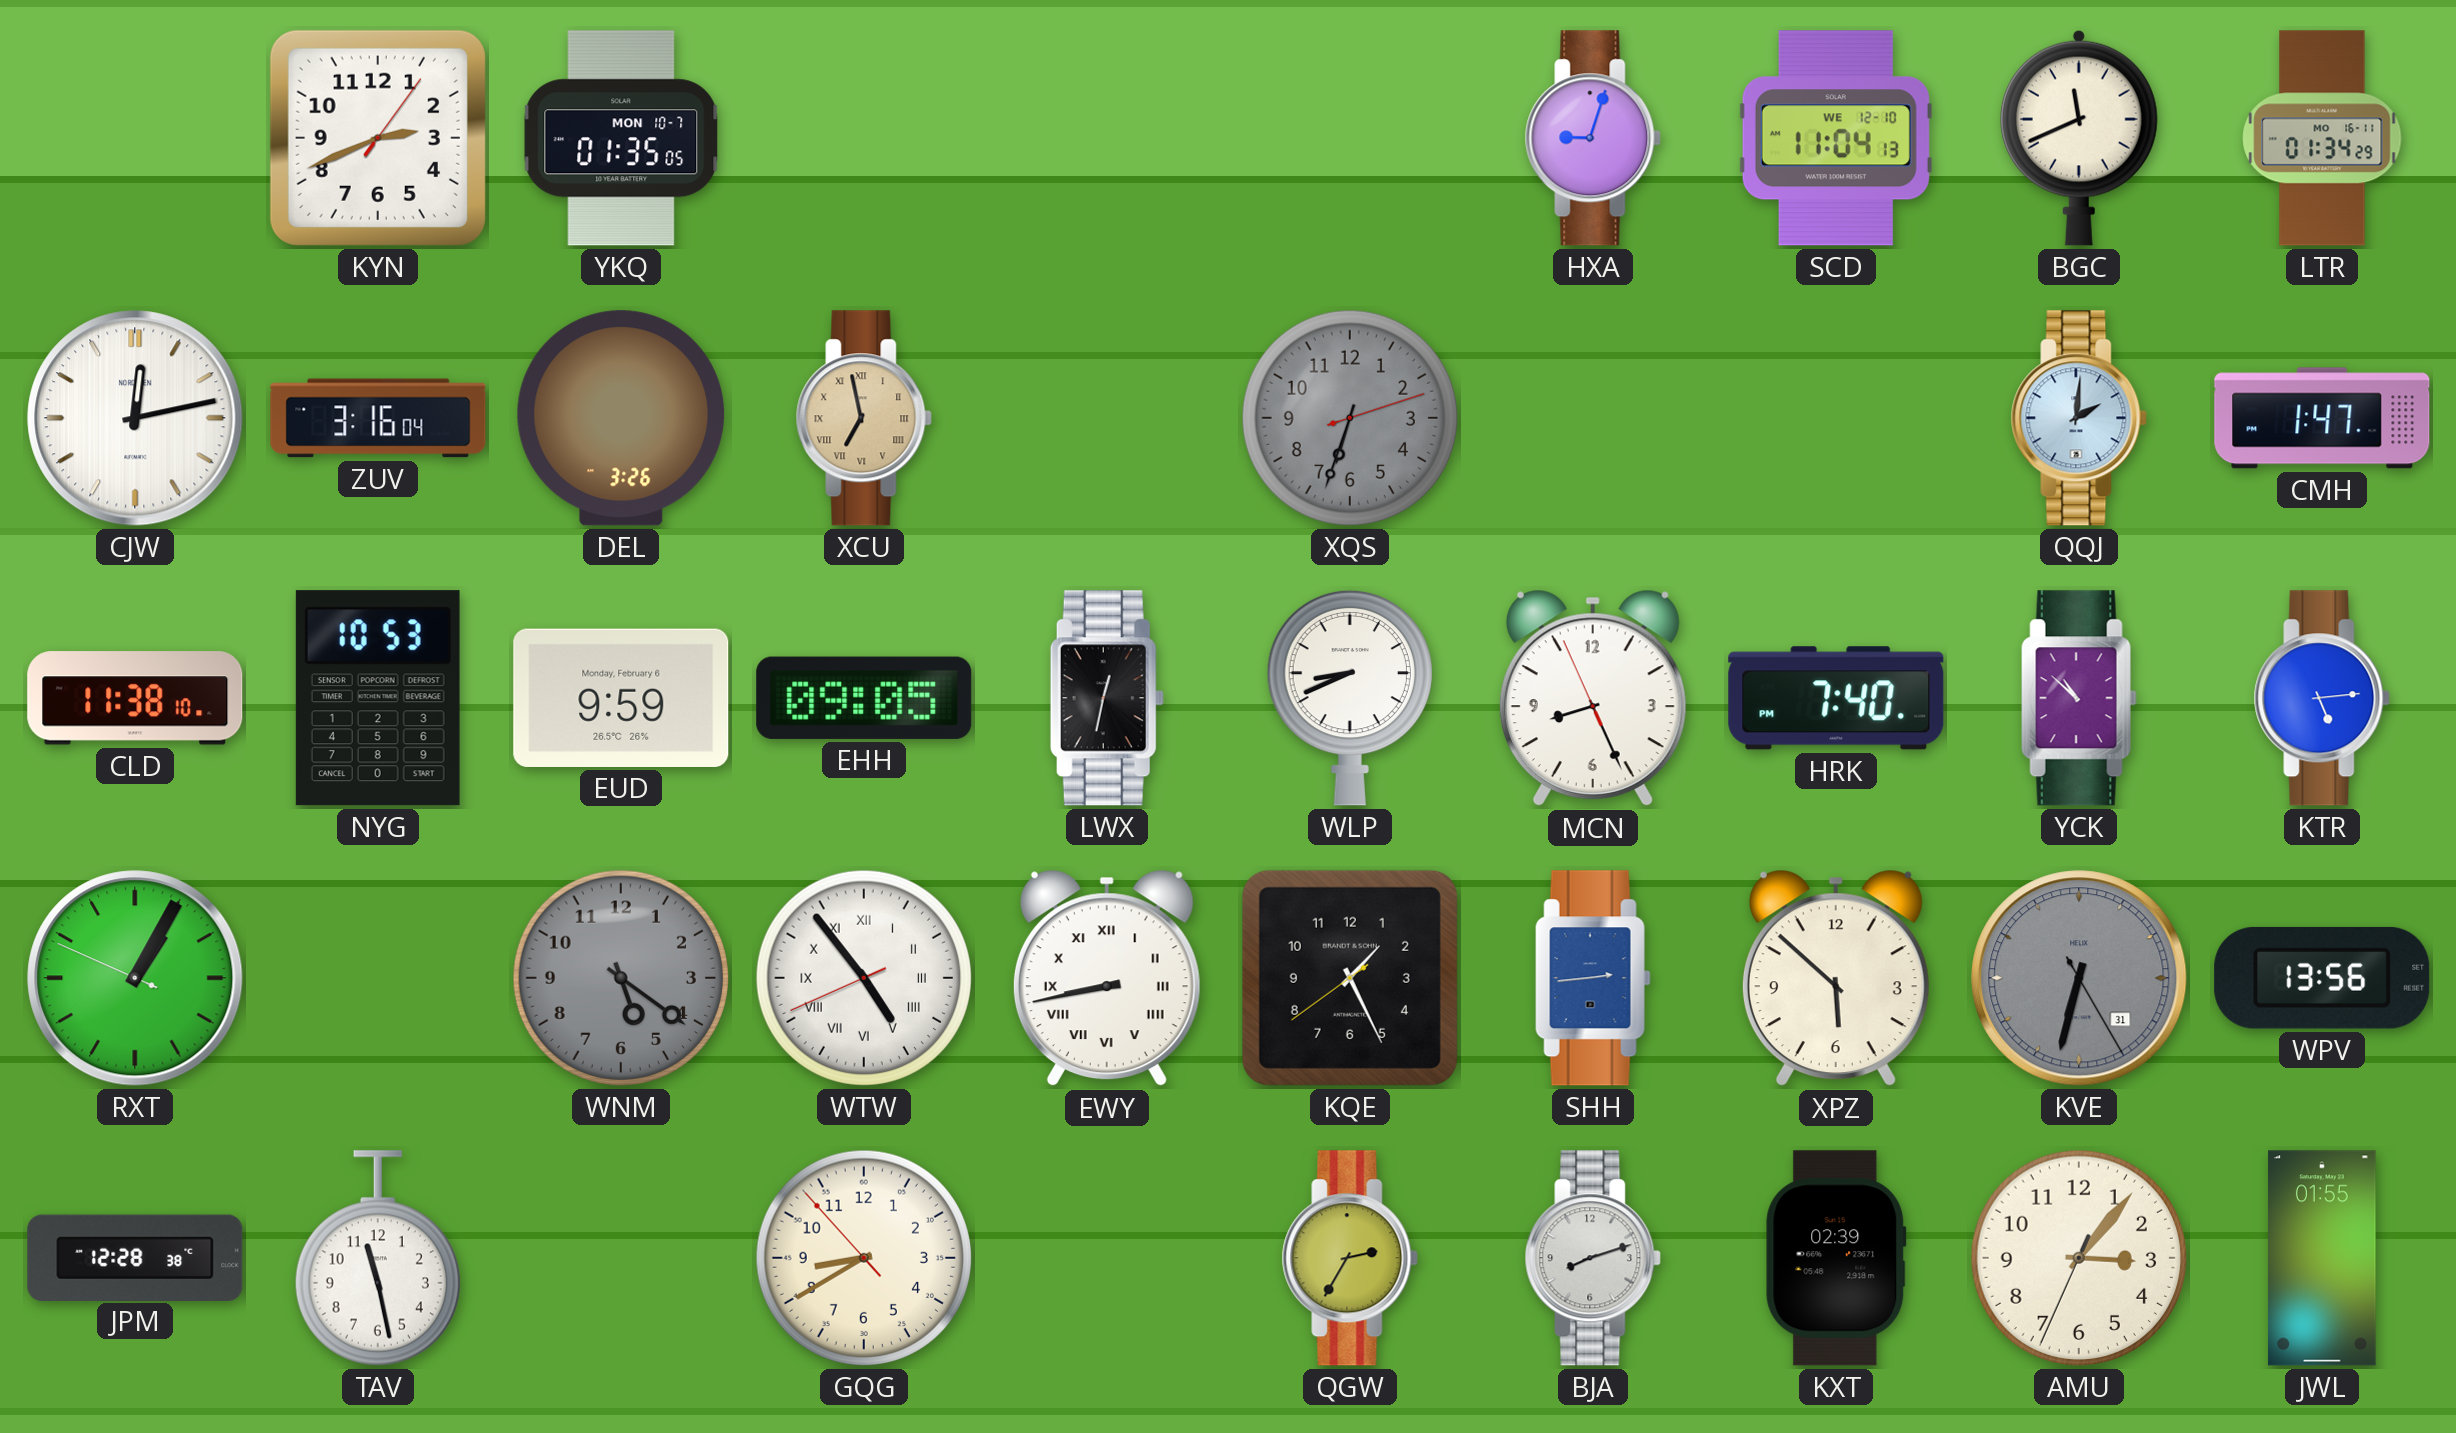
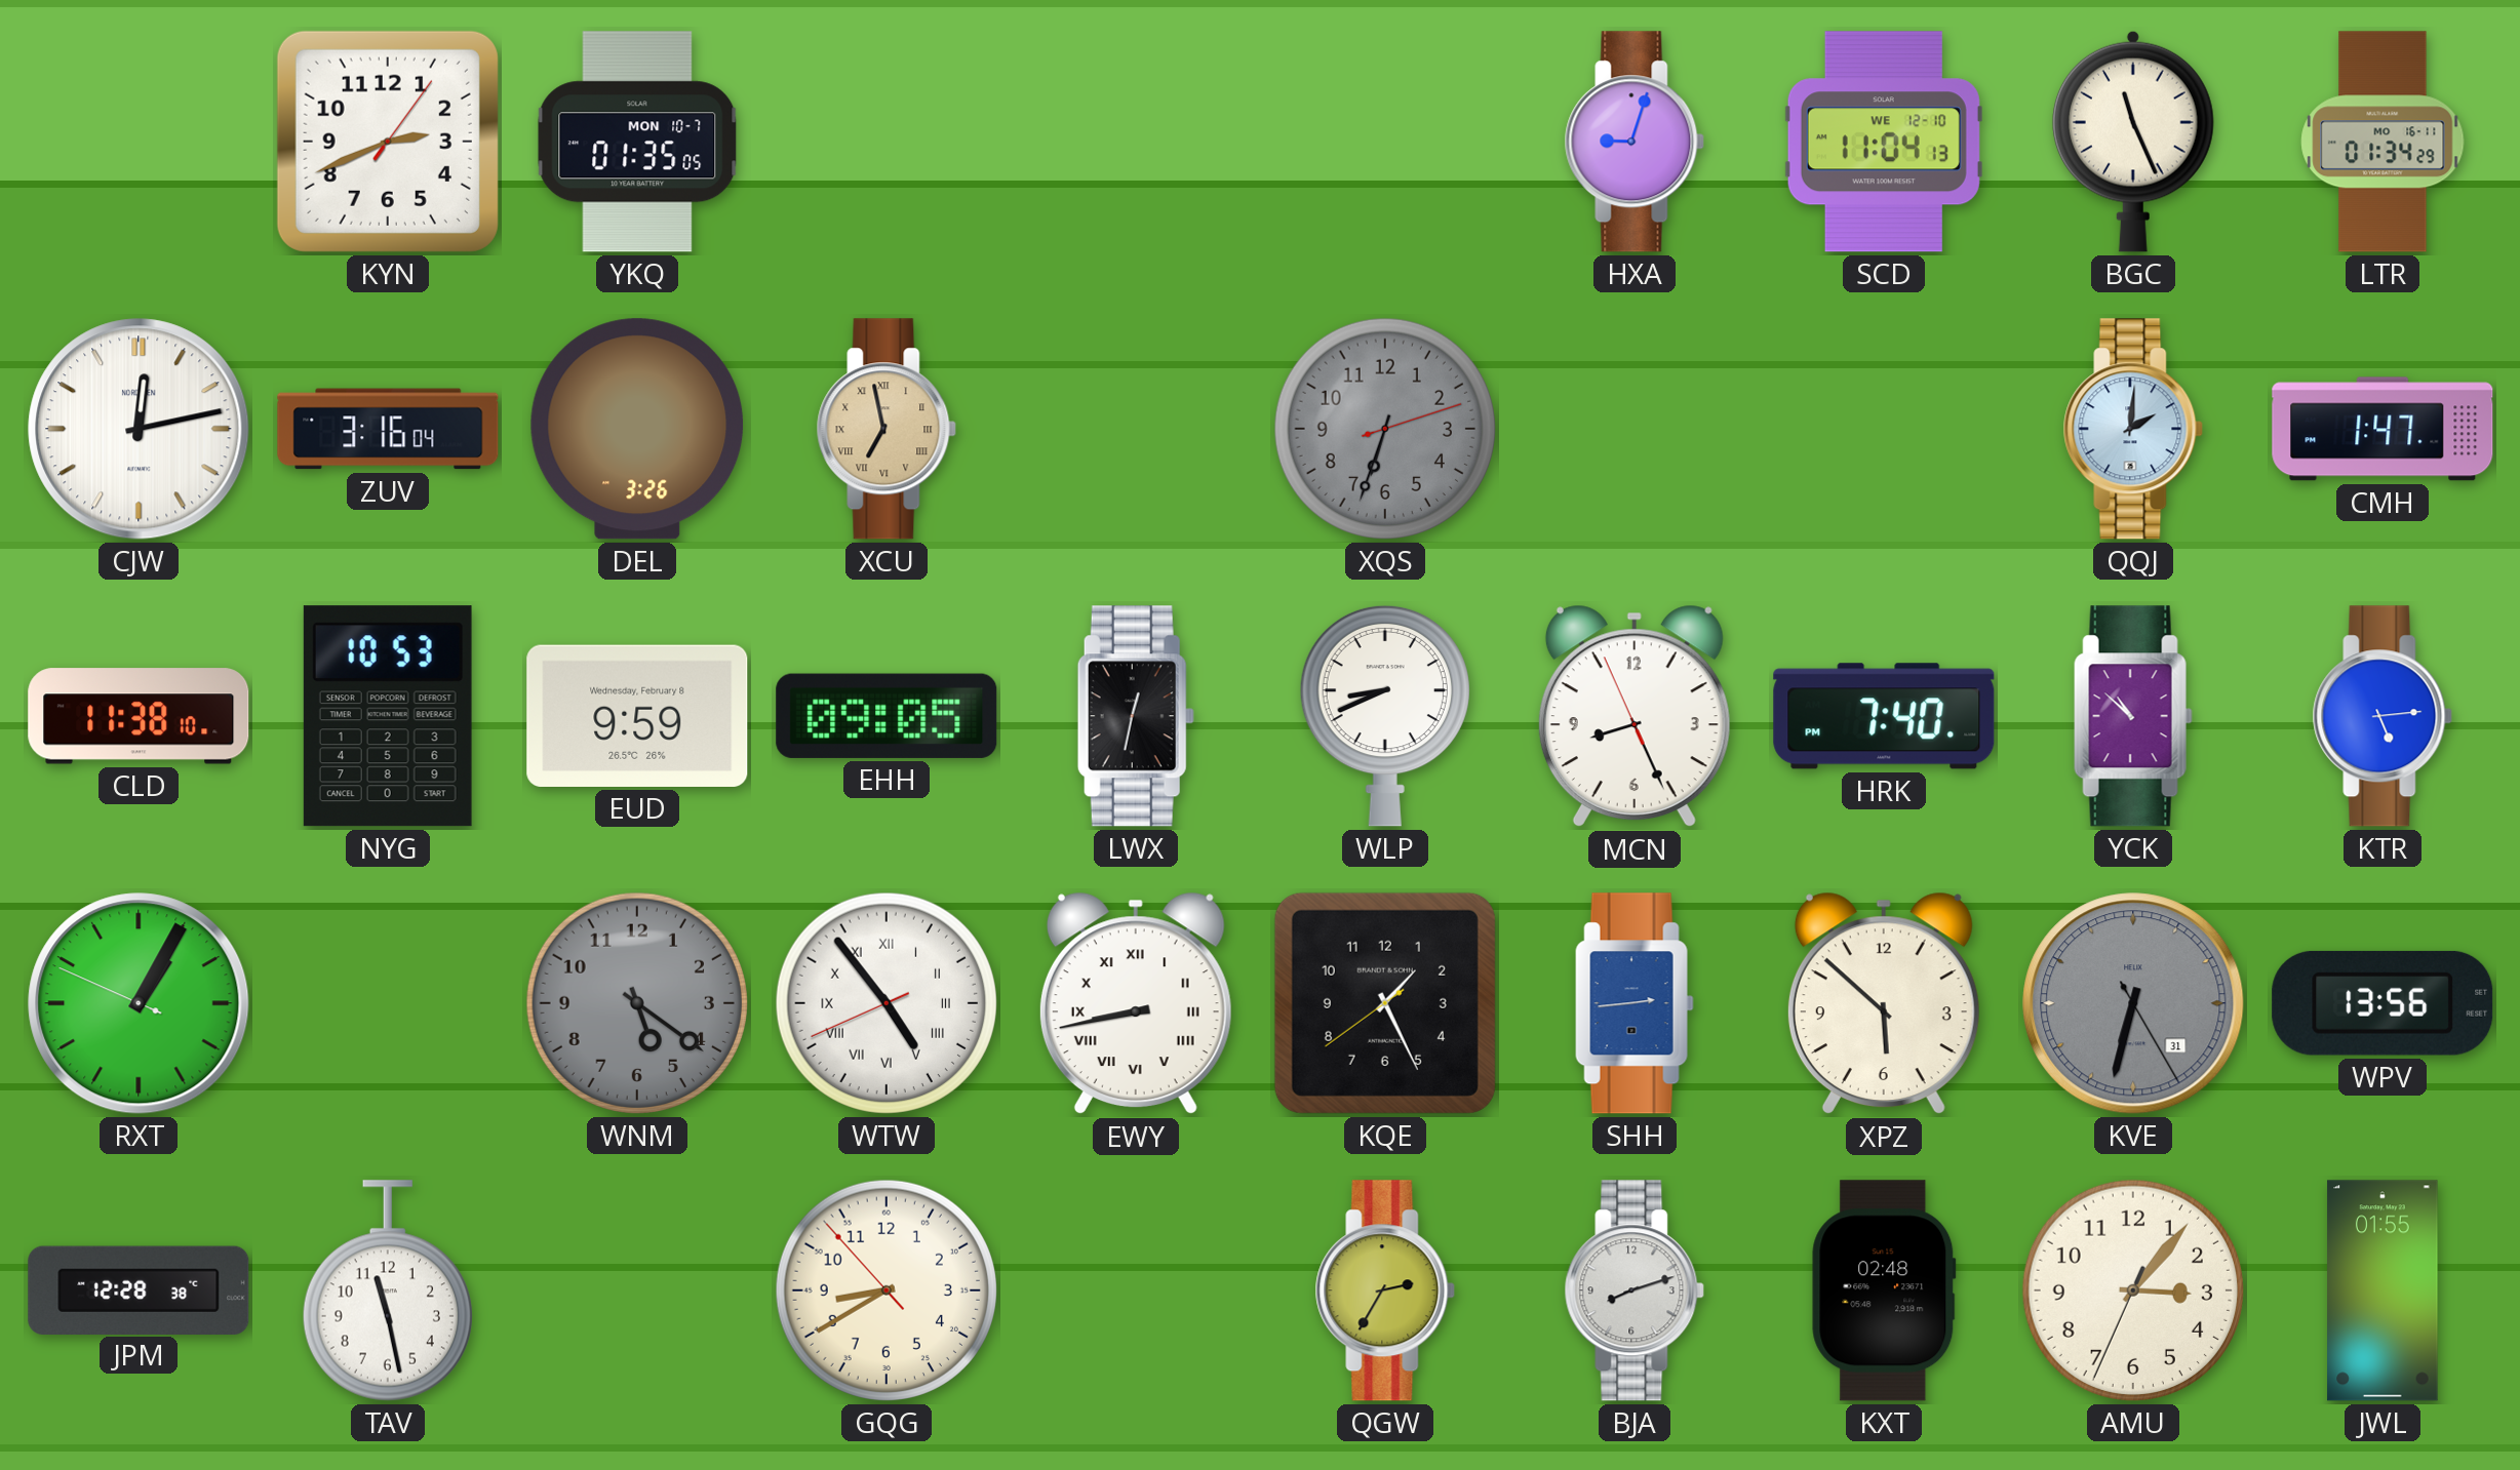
BGC: 11:41 -> 11:26 (2133, 142)
EUD date: Monday, February 6 -> Wednesday, February 8 (637, 716)
KXT: 02:39 -> 02:48 (1884, 1290)
